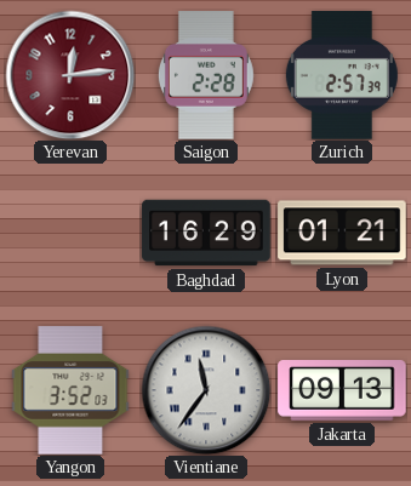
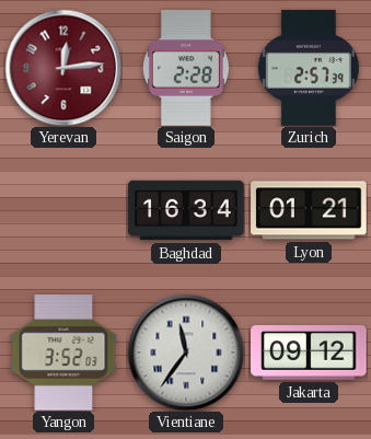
Baghdad: 16:29 -> 16:34 (186, 210)
Jakarta: 09:13 -> 09:12 (309, 354)
